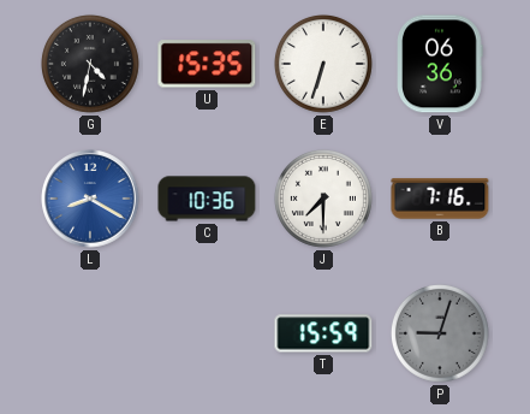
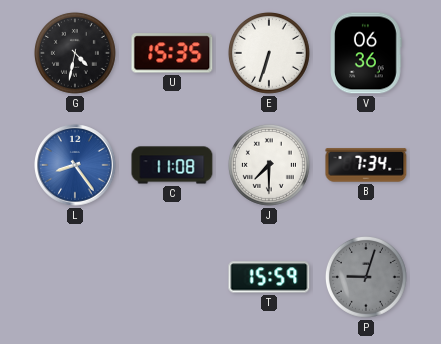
L: 8:20 -> 8:24 (75, 165)
C: 10:36 -> 11:08 (172, 165)
B: 7:16 -> 7:34 (366, 165)
